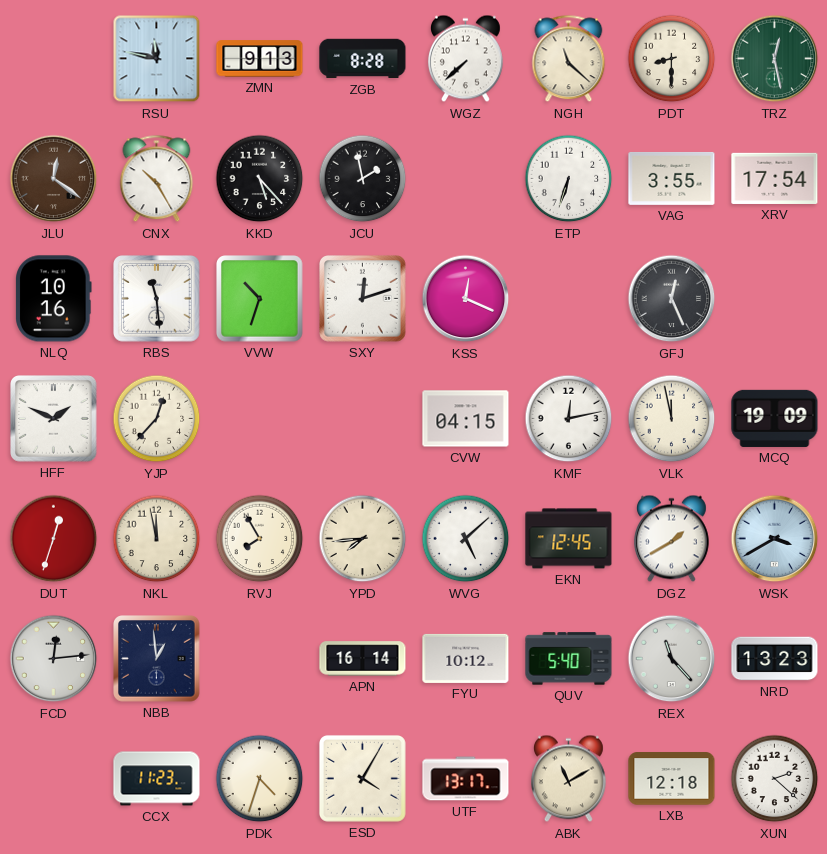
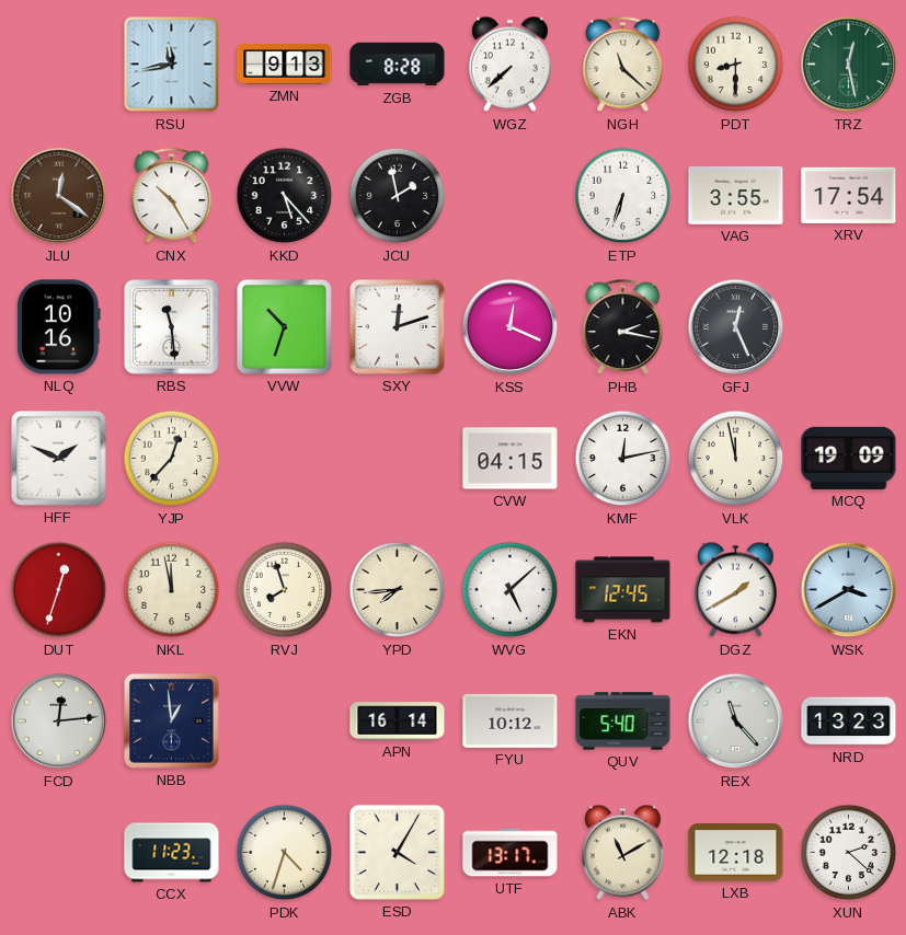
RSU: 11:47 -> 11:43 (172, 65)
PHB: none -> 2:17 (623, 327)
RVJ: 7:55 -> 7:57 (285, 590)
